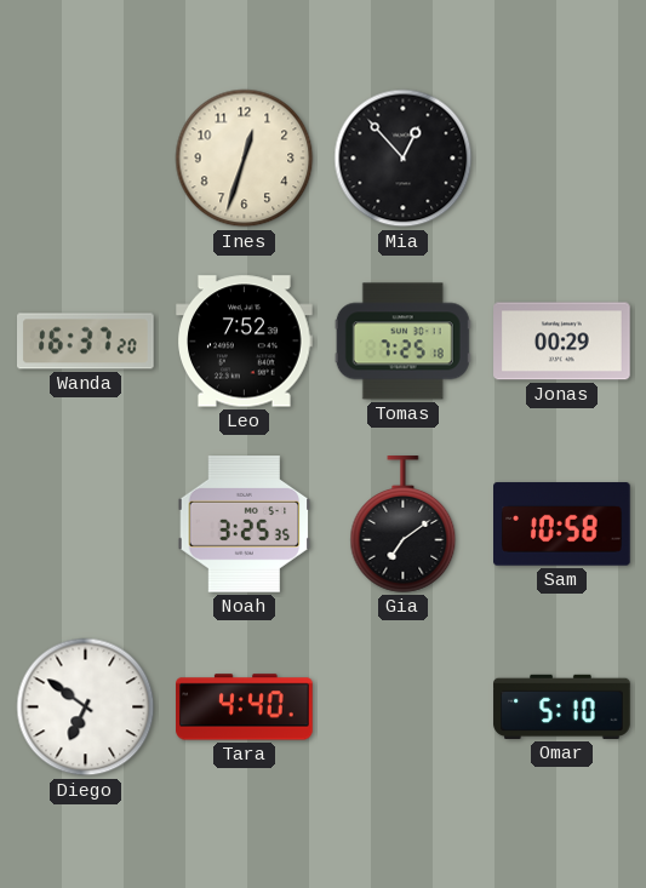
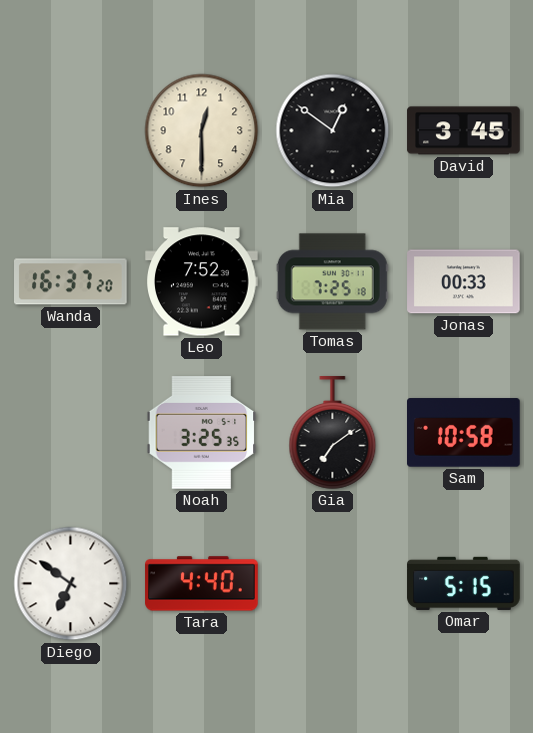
Ines: 12:33 -> 12:30 (202, 131)
Mia: 12:53 -> 12:51 (333, 131)
David: none -> 3:45 (464, 131)
Jonas: 00:29 -> 00:33 (464, 282)
Omar: 5:10 -> 5:15 (464, 583)
